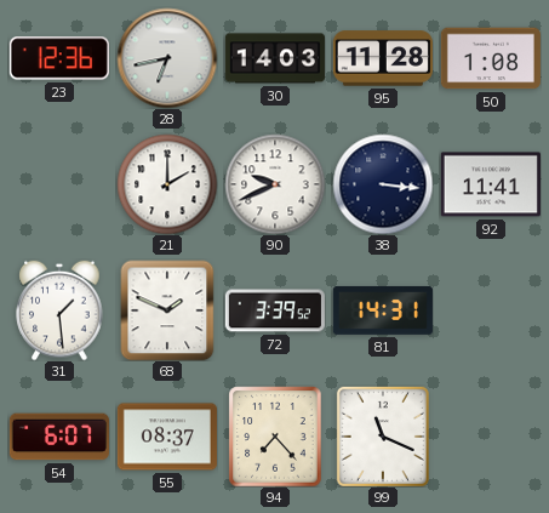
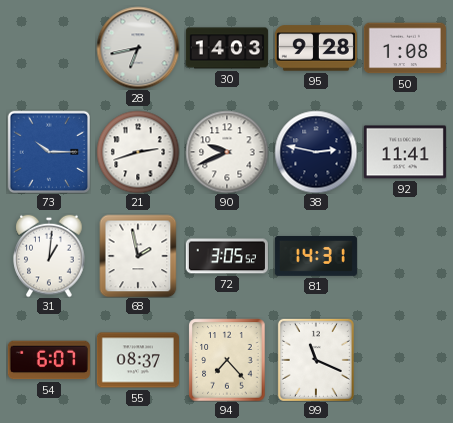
23: 12:36 -> none (59, 58)
95: 11:28 -> 9:28 (316, 48)
73: none -> 10:15 (49, 152)
21: 2:00 -> 2:42 (138, 152)
38: 3:16 -> 2:47 (316, 152)
31: 1:29 -> 1:01 (49, 256)
68: 1:49 -> 1:58 (138, 256)
72: 3:39 -> 3:05 (227, 256)
